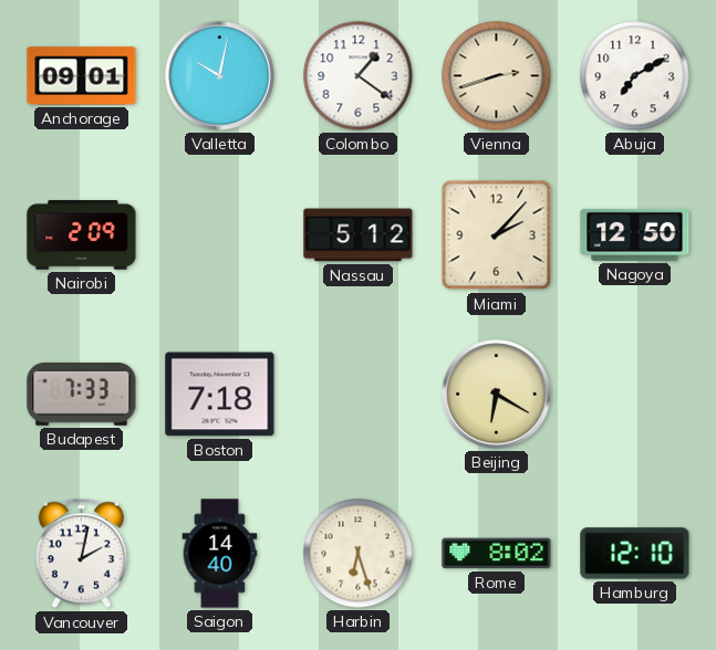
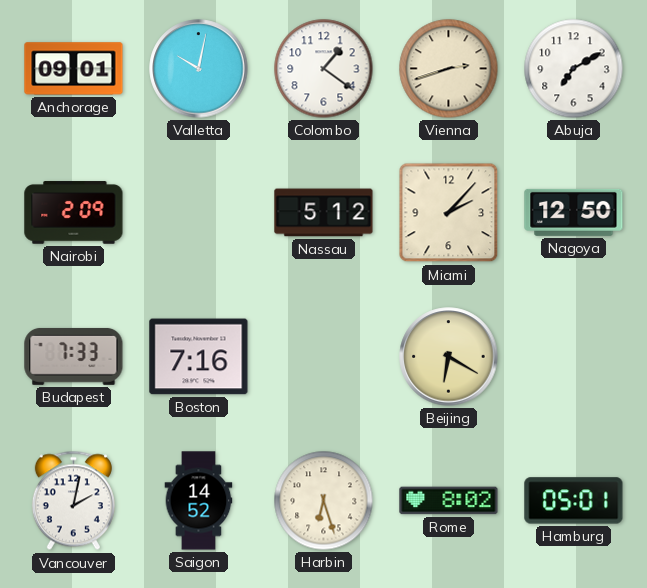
Boston: 7:18 -> 7:16 (199, 357)
Saigon: 14:40 -> 14:52 (199, 501)
Hamburg: 12:10 -> 05:01 (574, 501)
